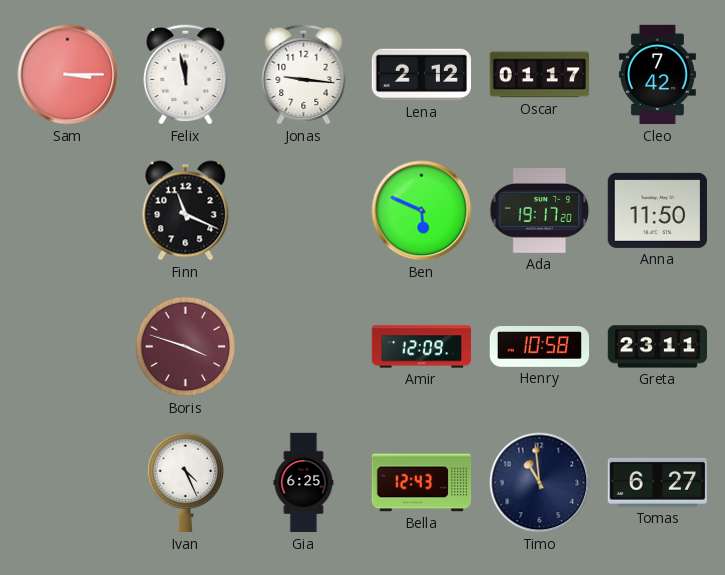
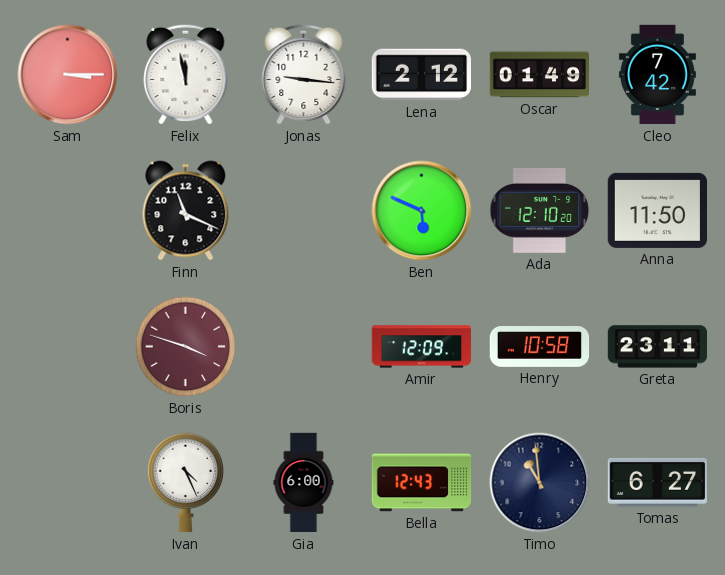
Oscar: 01:17 -> 01:49 (539, 75)
Ada: 19:17 -> 12:10 (540, 210)
Gia: 6:25 -> 6:00 (304, 483)
